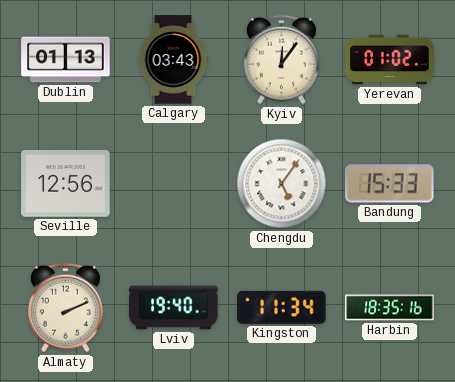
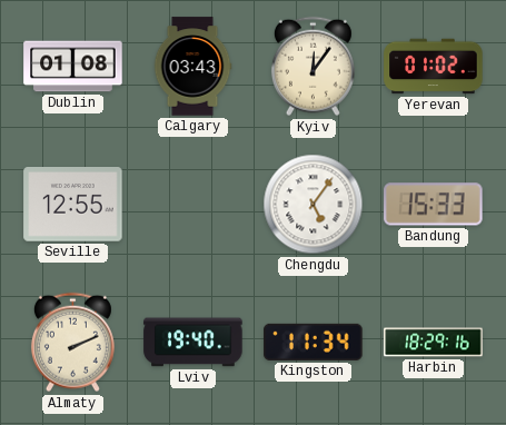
Dublin: 01:13 -> 01:08 (73, 67)
Seville: 12:56 -> 12:55 (73, 205)
Harbin: 18:35 -> 18:29 (434, 343)
